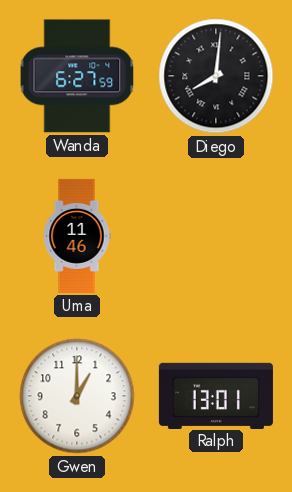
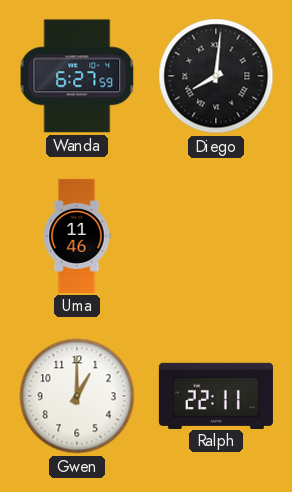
Ralph: 13:01 -> 22:11 (216, 395)
